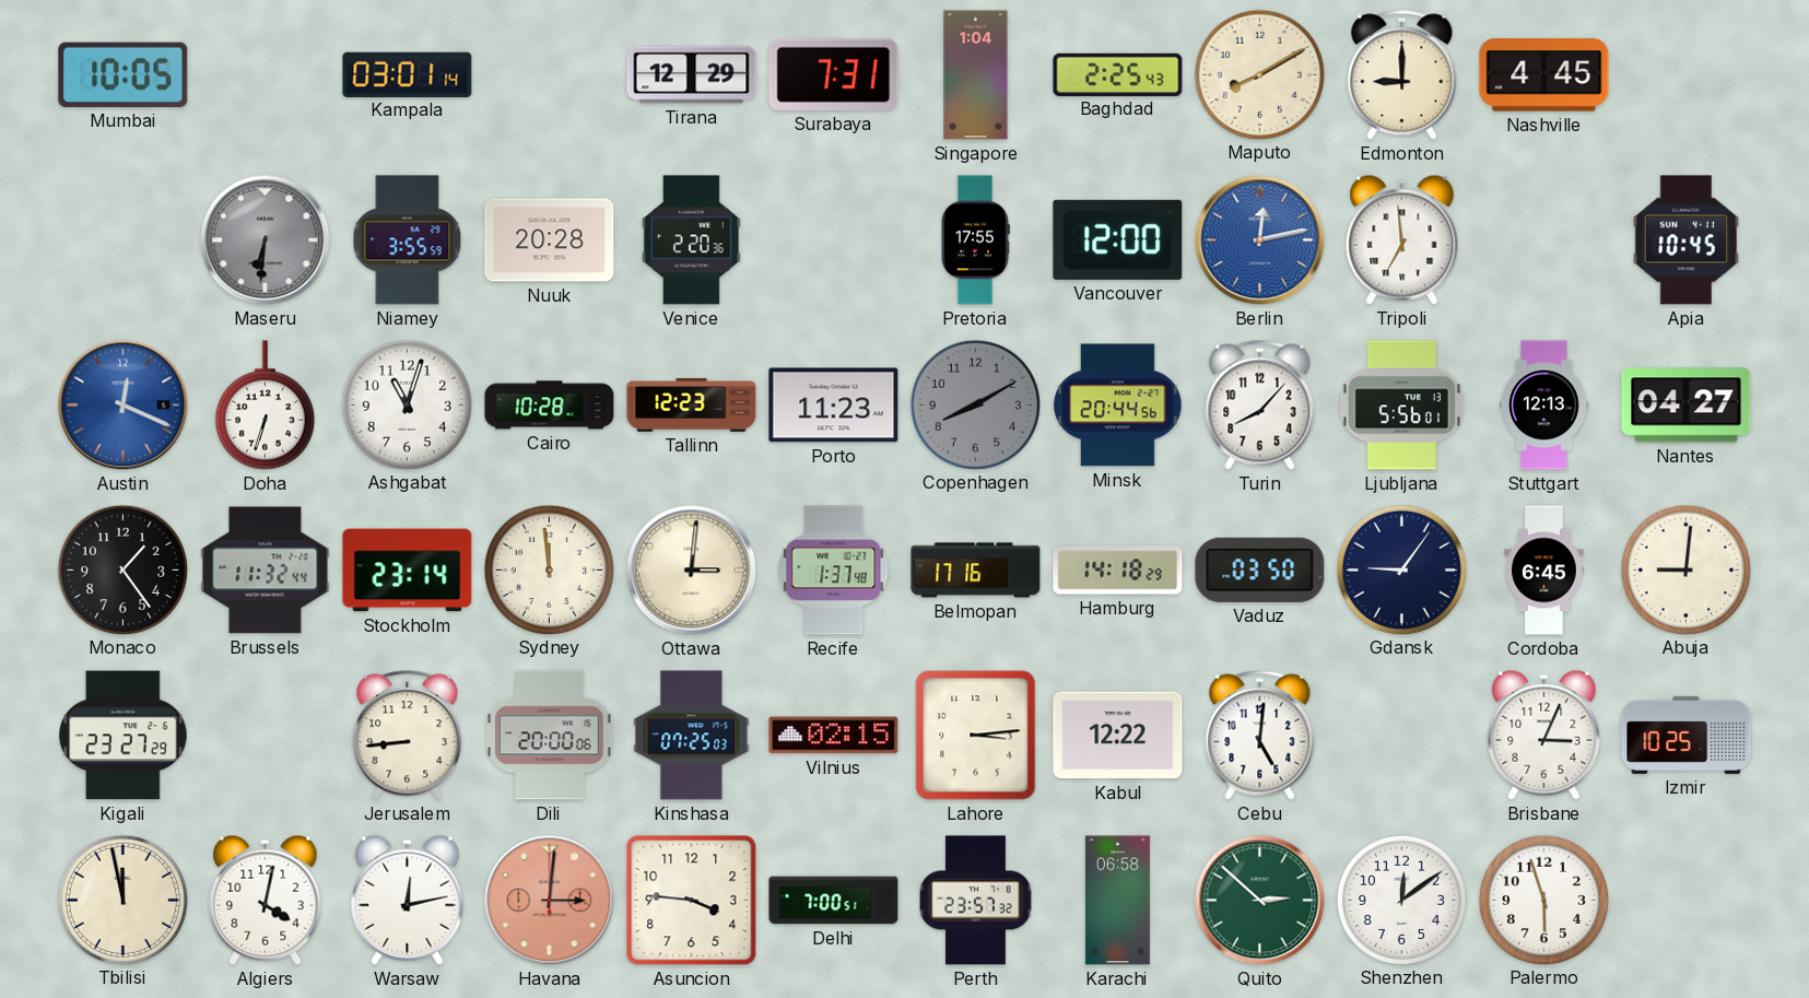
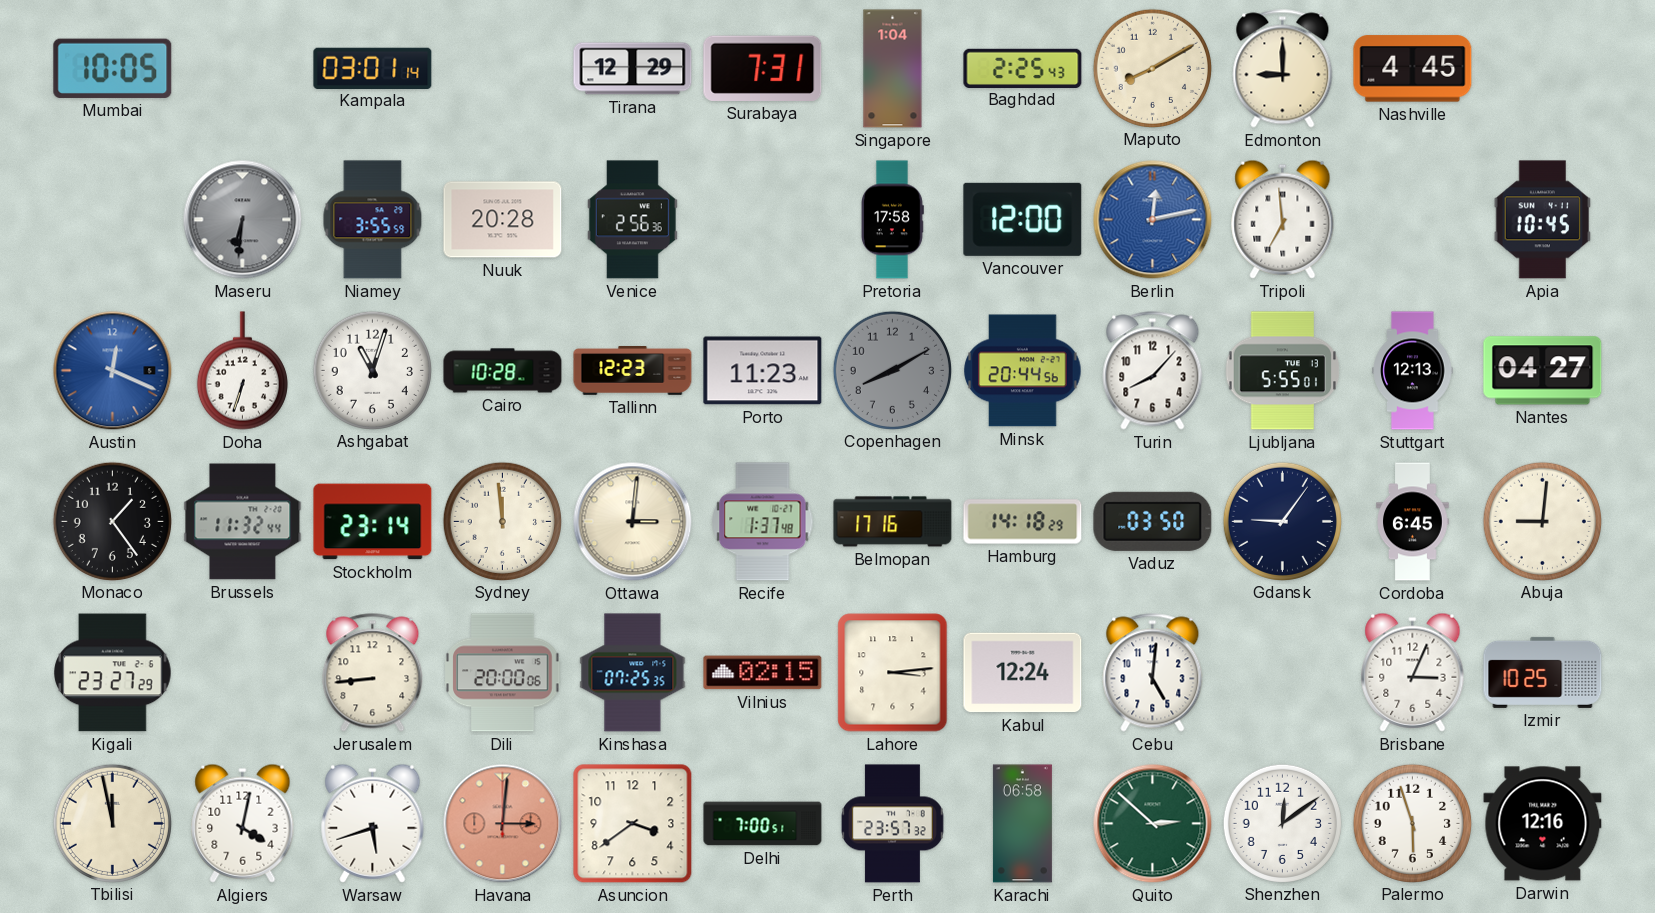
Venice: 2:20 -> 2:56 (632, 220)
Pretoria: 17:55 -> 17:58 (892, 220)
Ljubljana: 5:56 -> 5:55 (1283, 371)
Kinshasa: 07:25:03 -> 07:25:35 (633, 673)
Kabul: 12:22 -> 12:24 (1023, 673)
Warsaw: 12:13 -> 5:42 (373, 823)
Asuncion: 3:46 -> 3:39 (633, 824)
Darwin: none -> 12:16 (1543, 824)
